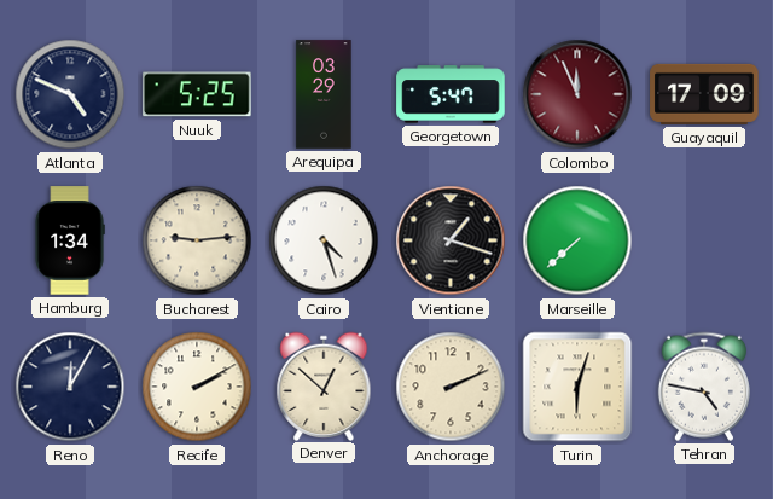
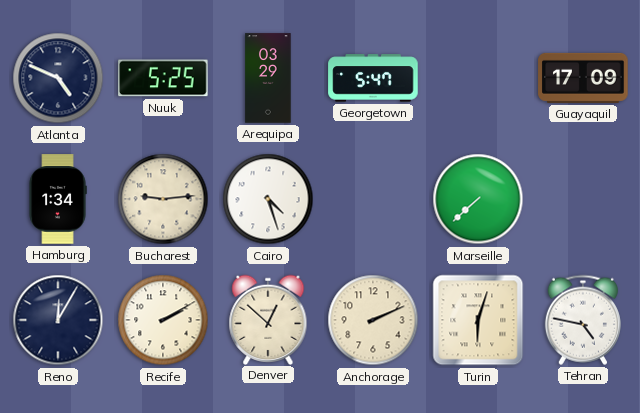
Colombo: 11:56 -> none (577, 94)
Vientiane: 1:18 -> none (451, 240)
